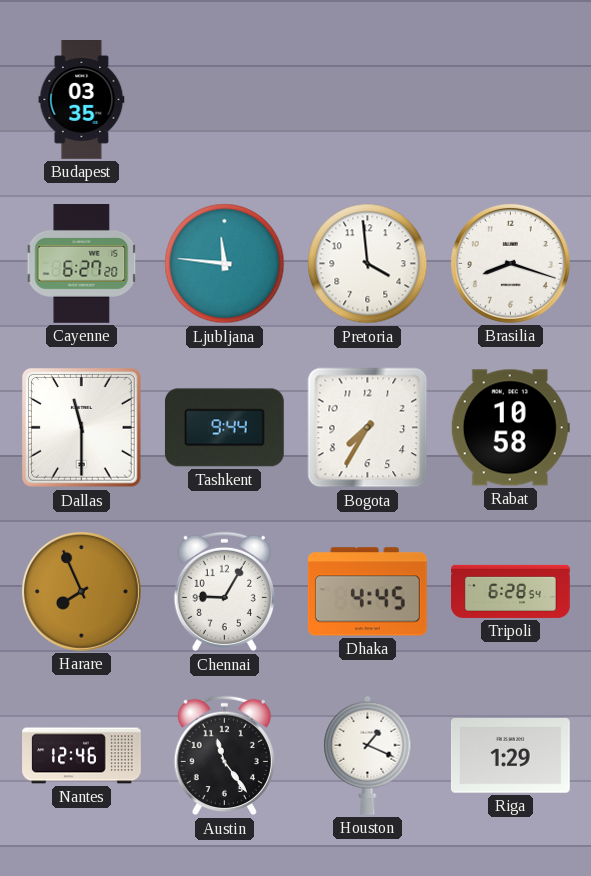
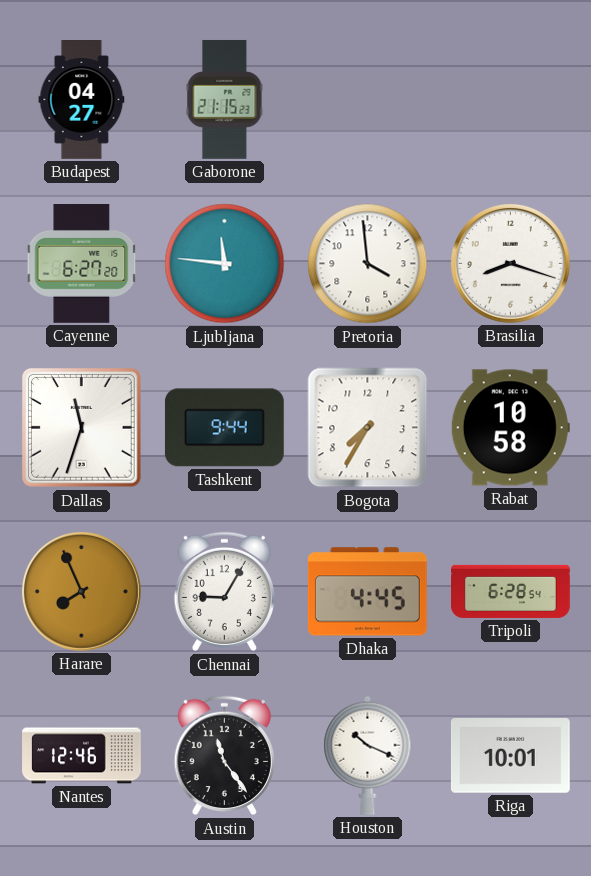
Budapest: 03:35 -> 04:27 (82, 100)
Gaborone: none -> 21:15 (225, 100)
Dallas: 11:30 -> 11:33 (82, 427)
Houston: 1:19 -> 10:19 (368, 755)
Riga: 1:29 -> 10:01 (510, 756)
